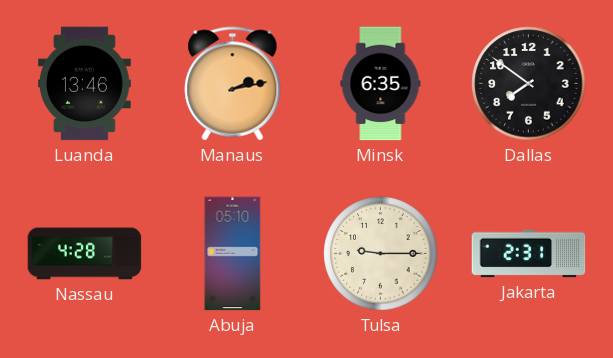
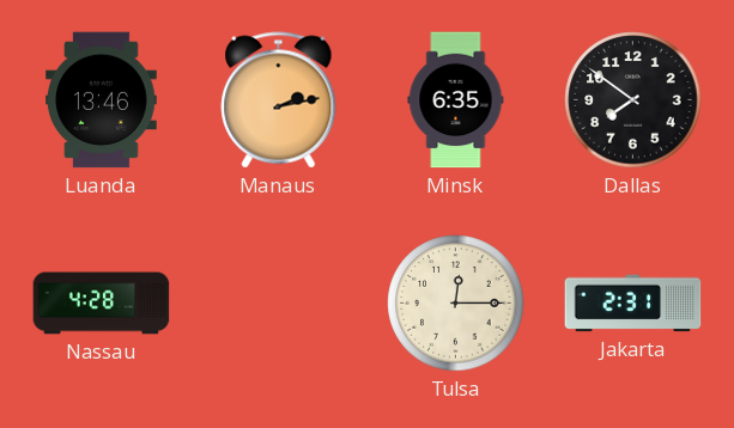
Abuja: 05:10 -> none (233, 254)
Tulsa: 9:15 -> 12:15 (456, 304)
